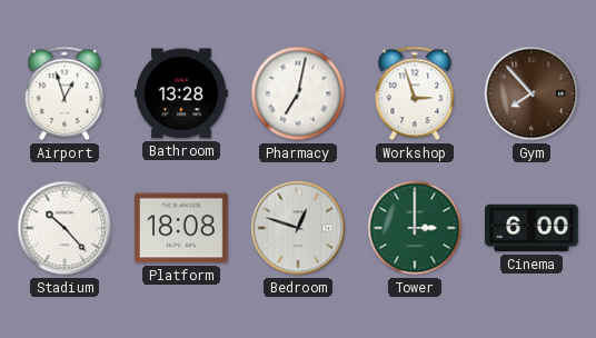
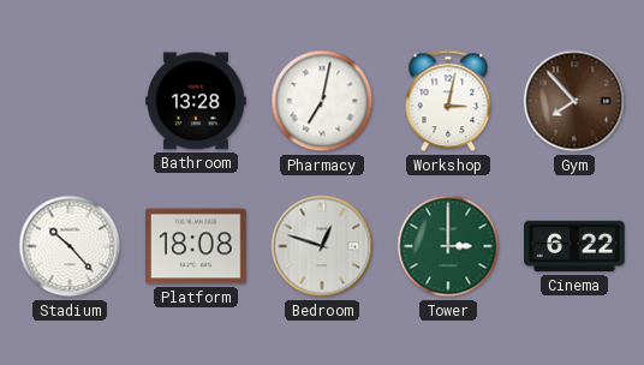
Airport: 12:57 -> none (64, 93)
Workshop: 2:57 -> 3:02 (448, 101)
Cinema: 6:00 -> 6:22 (574, 246)
